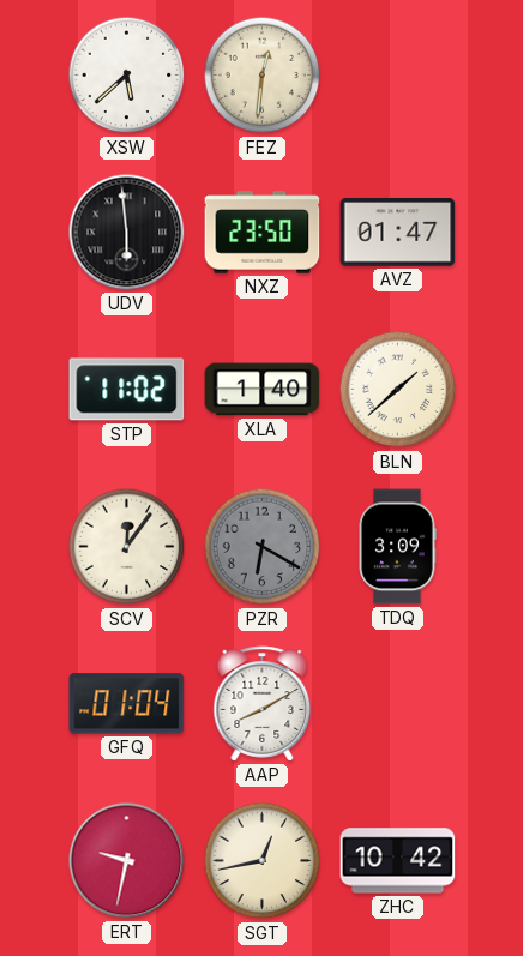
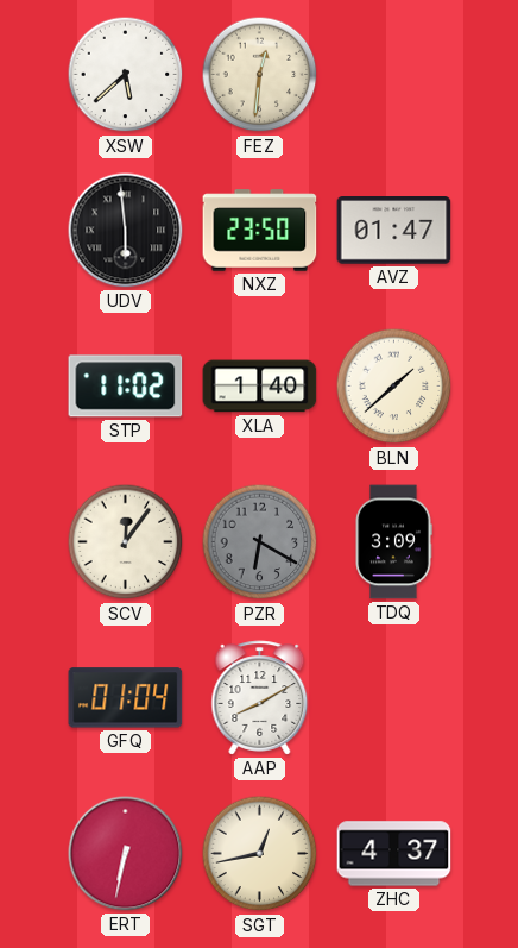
ERT: 9:32 -> 6:32 (126, 854)
ZHC: 10:42 -> 4:37 (394, 854)
